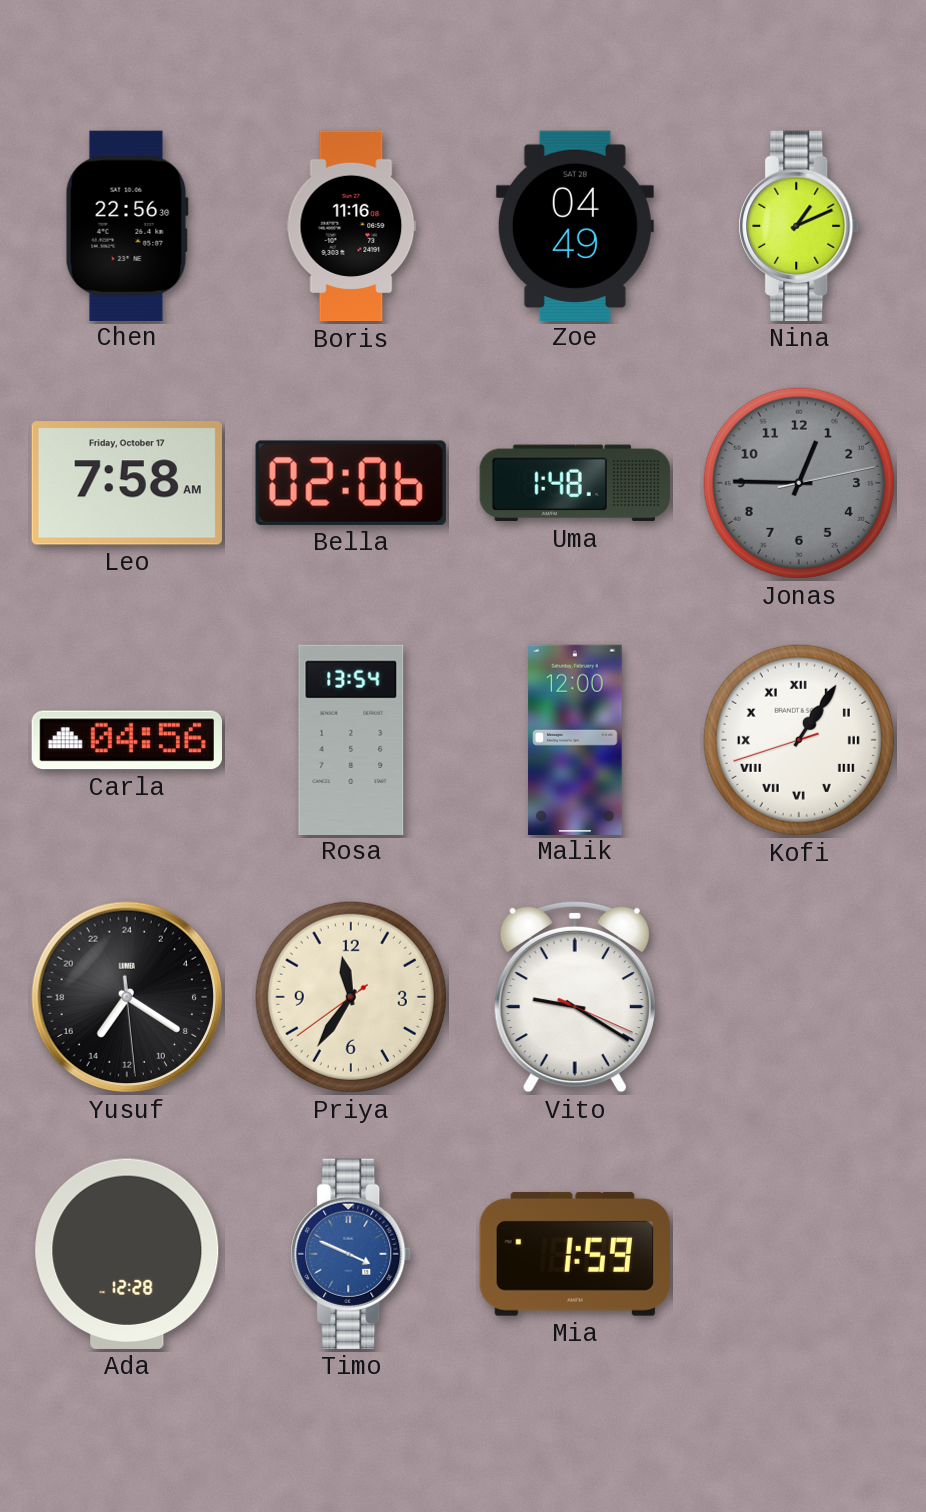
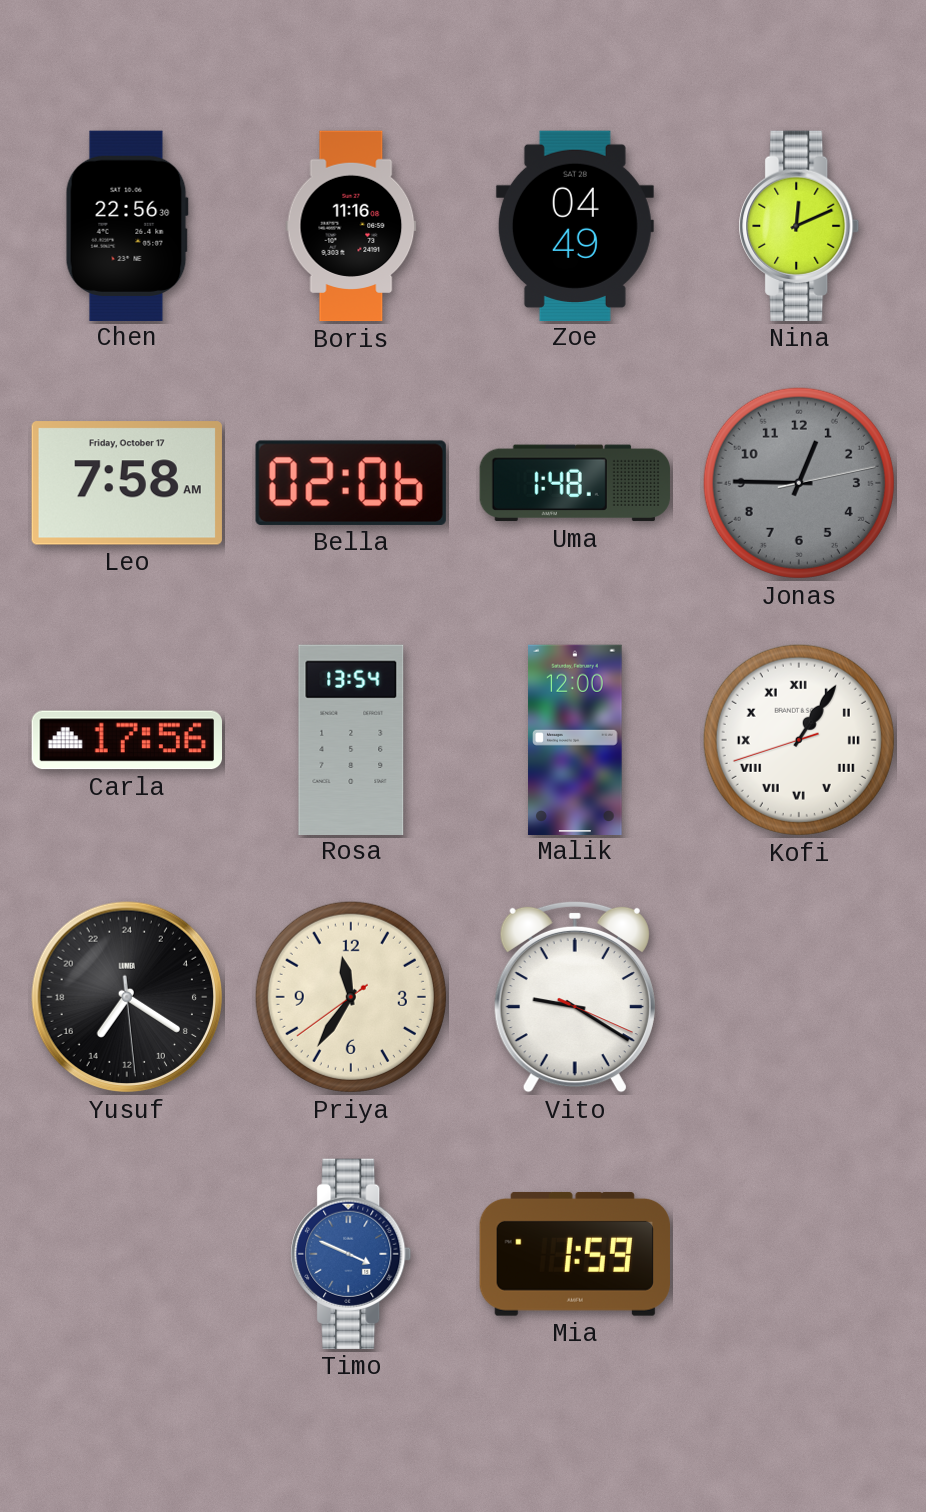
Nina: 1:11 -> 12:11 (799, 226)
Carla: 04:56 -> 17:56 (126, 740)
Ada: 12:28 -> none (127, 1254)
